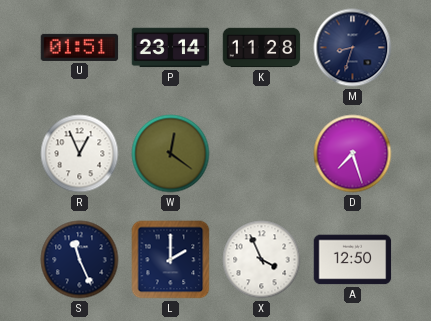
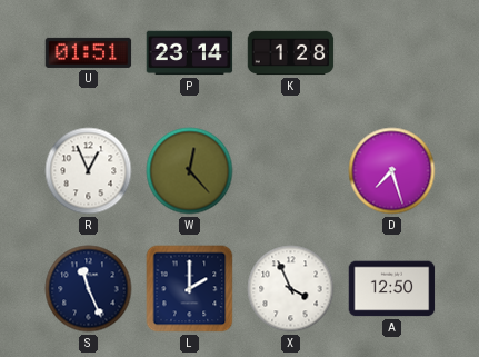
K: 11:28 -> 1:28 (291, 53)
M: 8:33 -> none (353, 48)
W: 12:21 -> 12:23 (190, 171)
